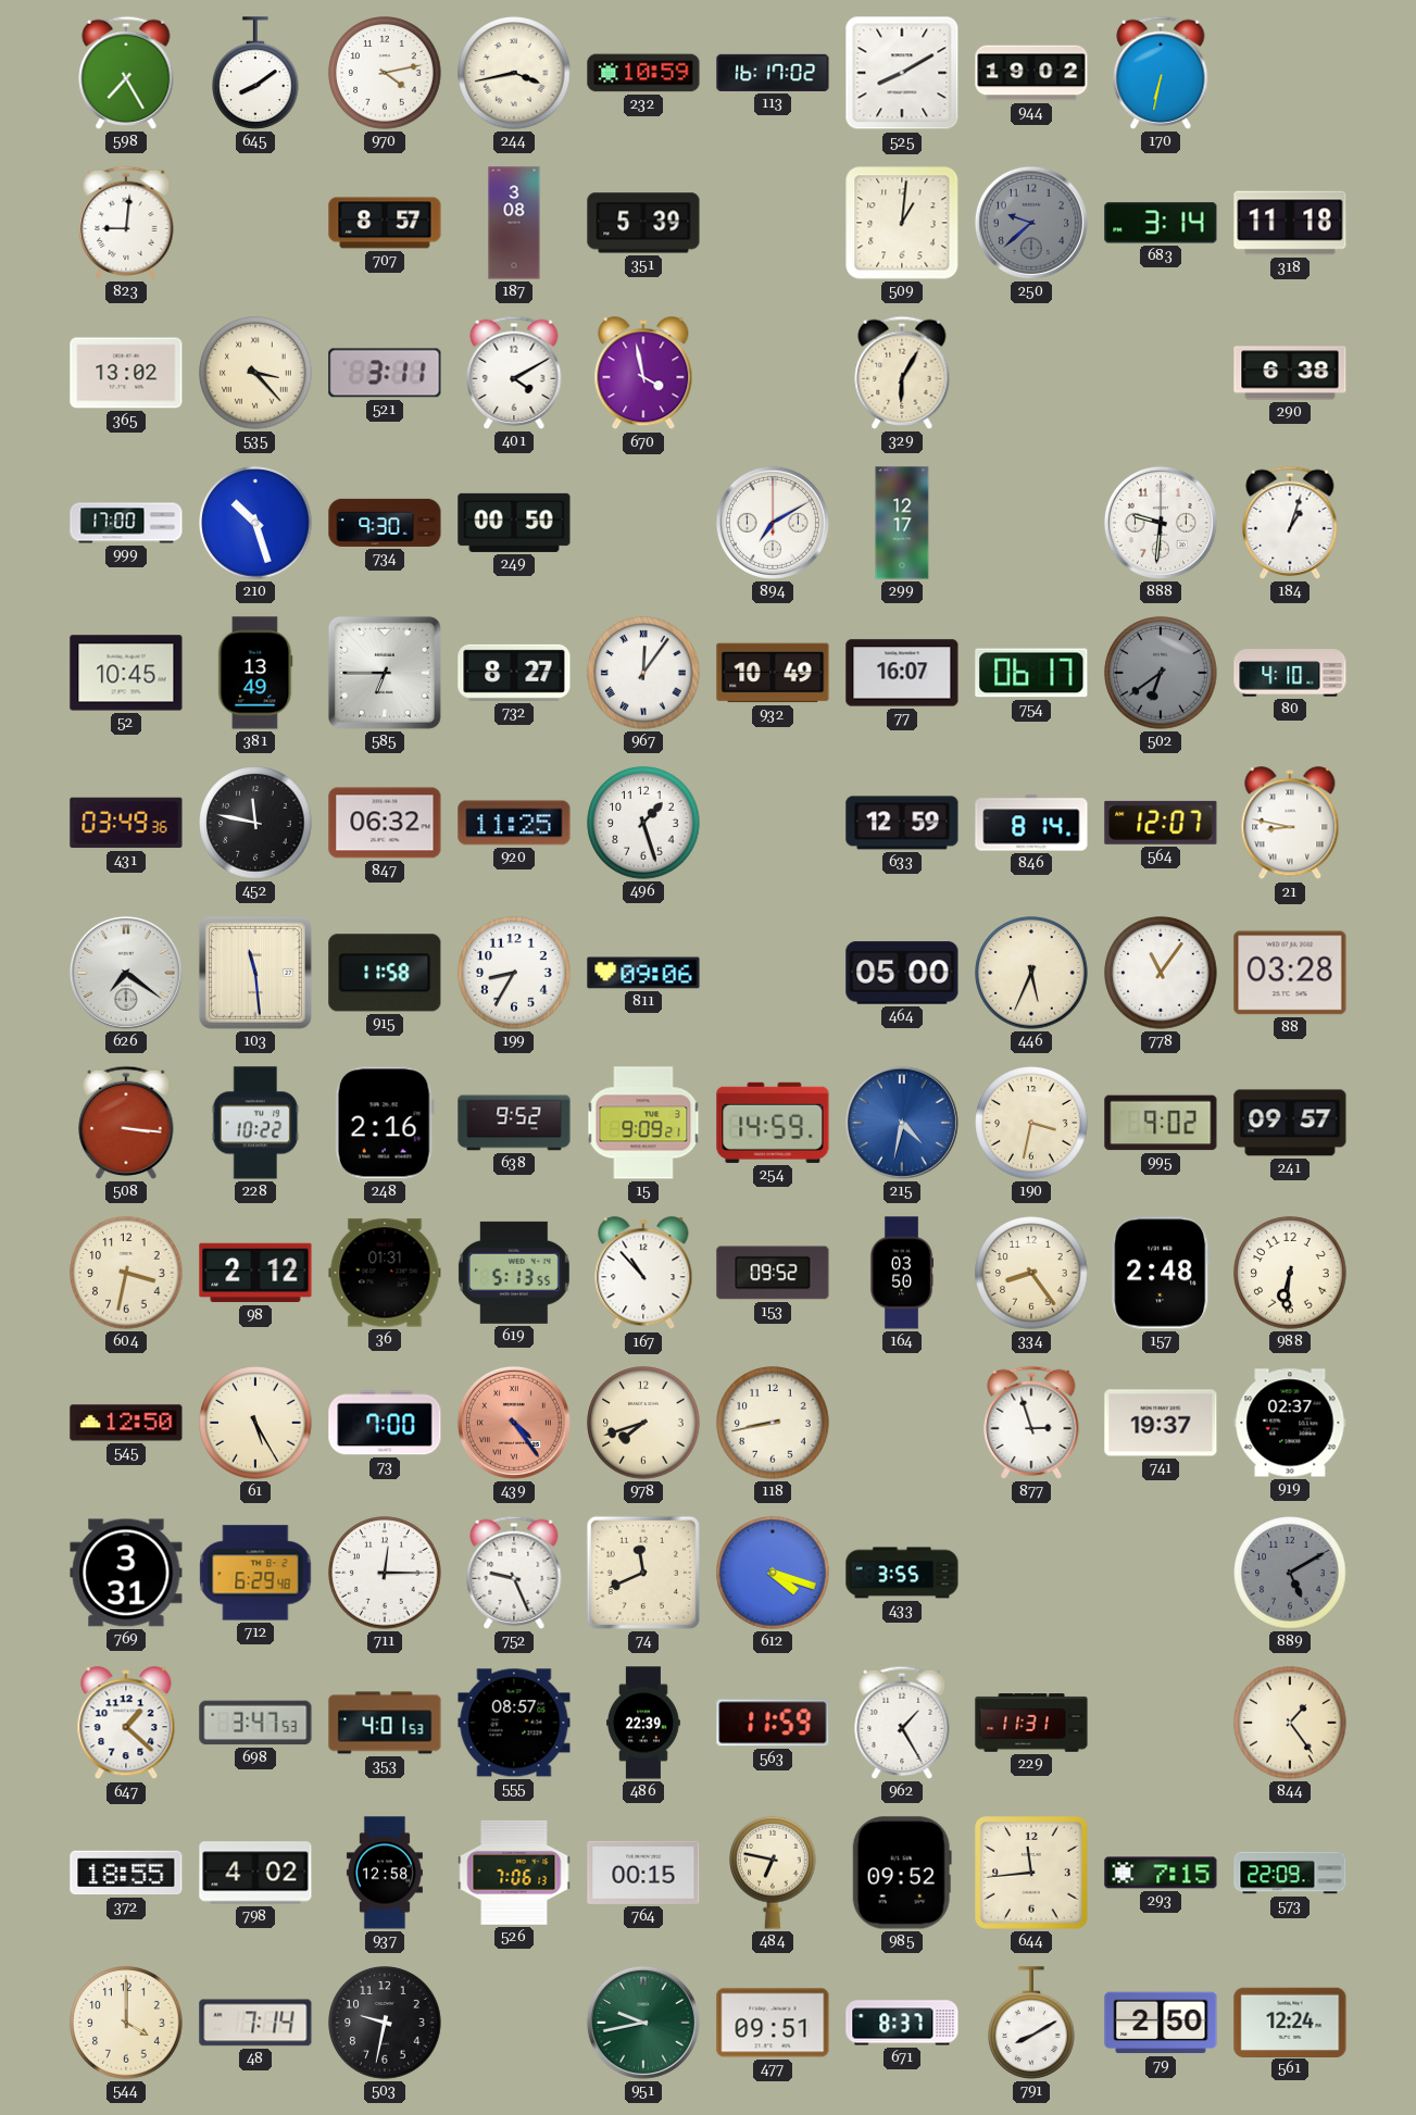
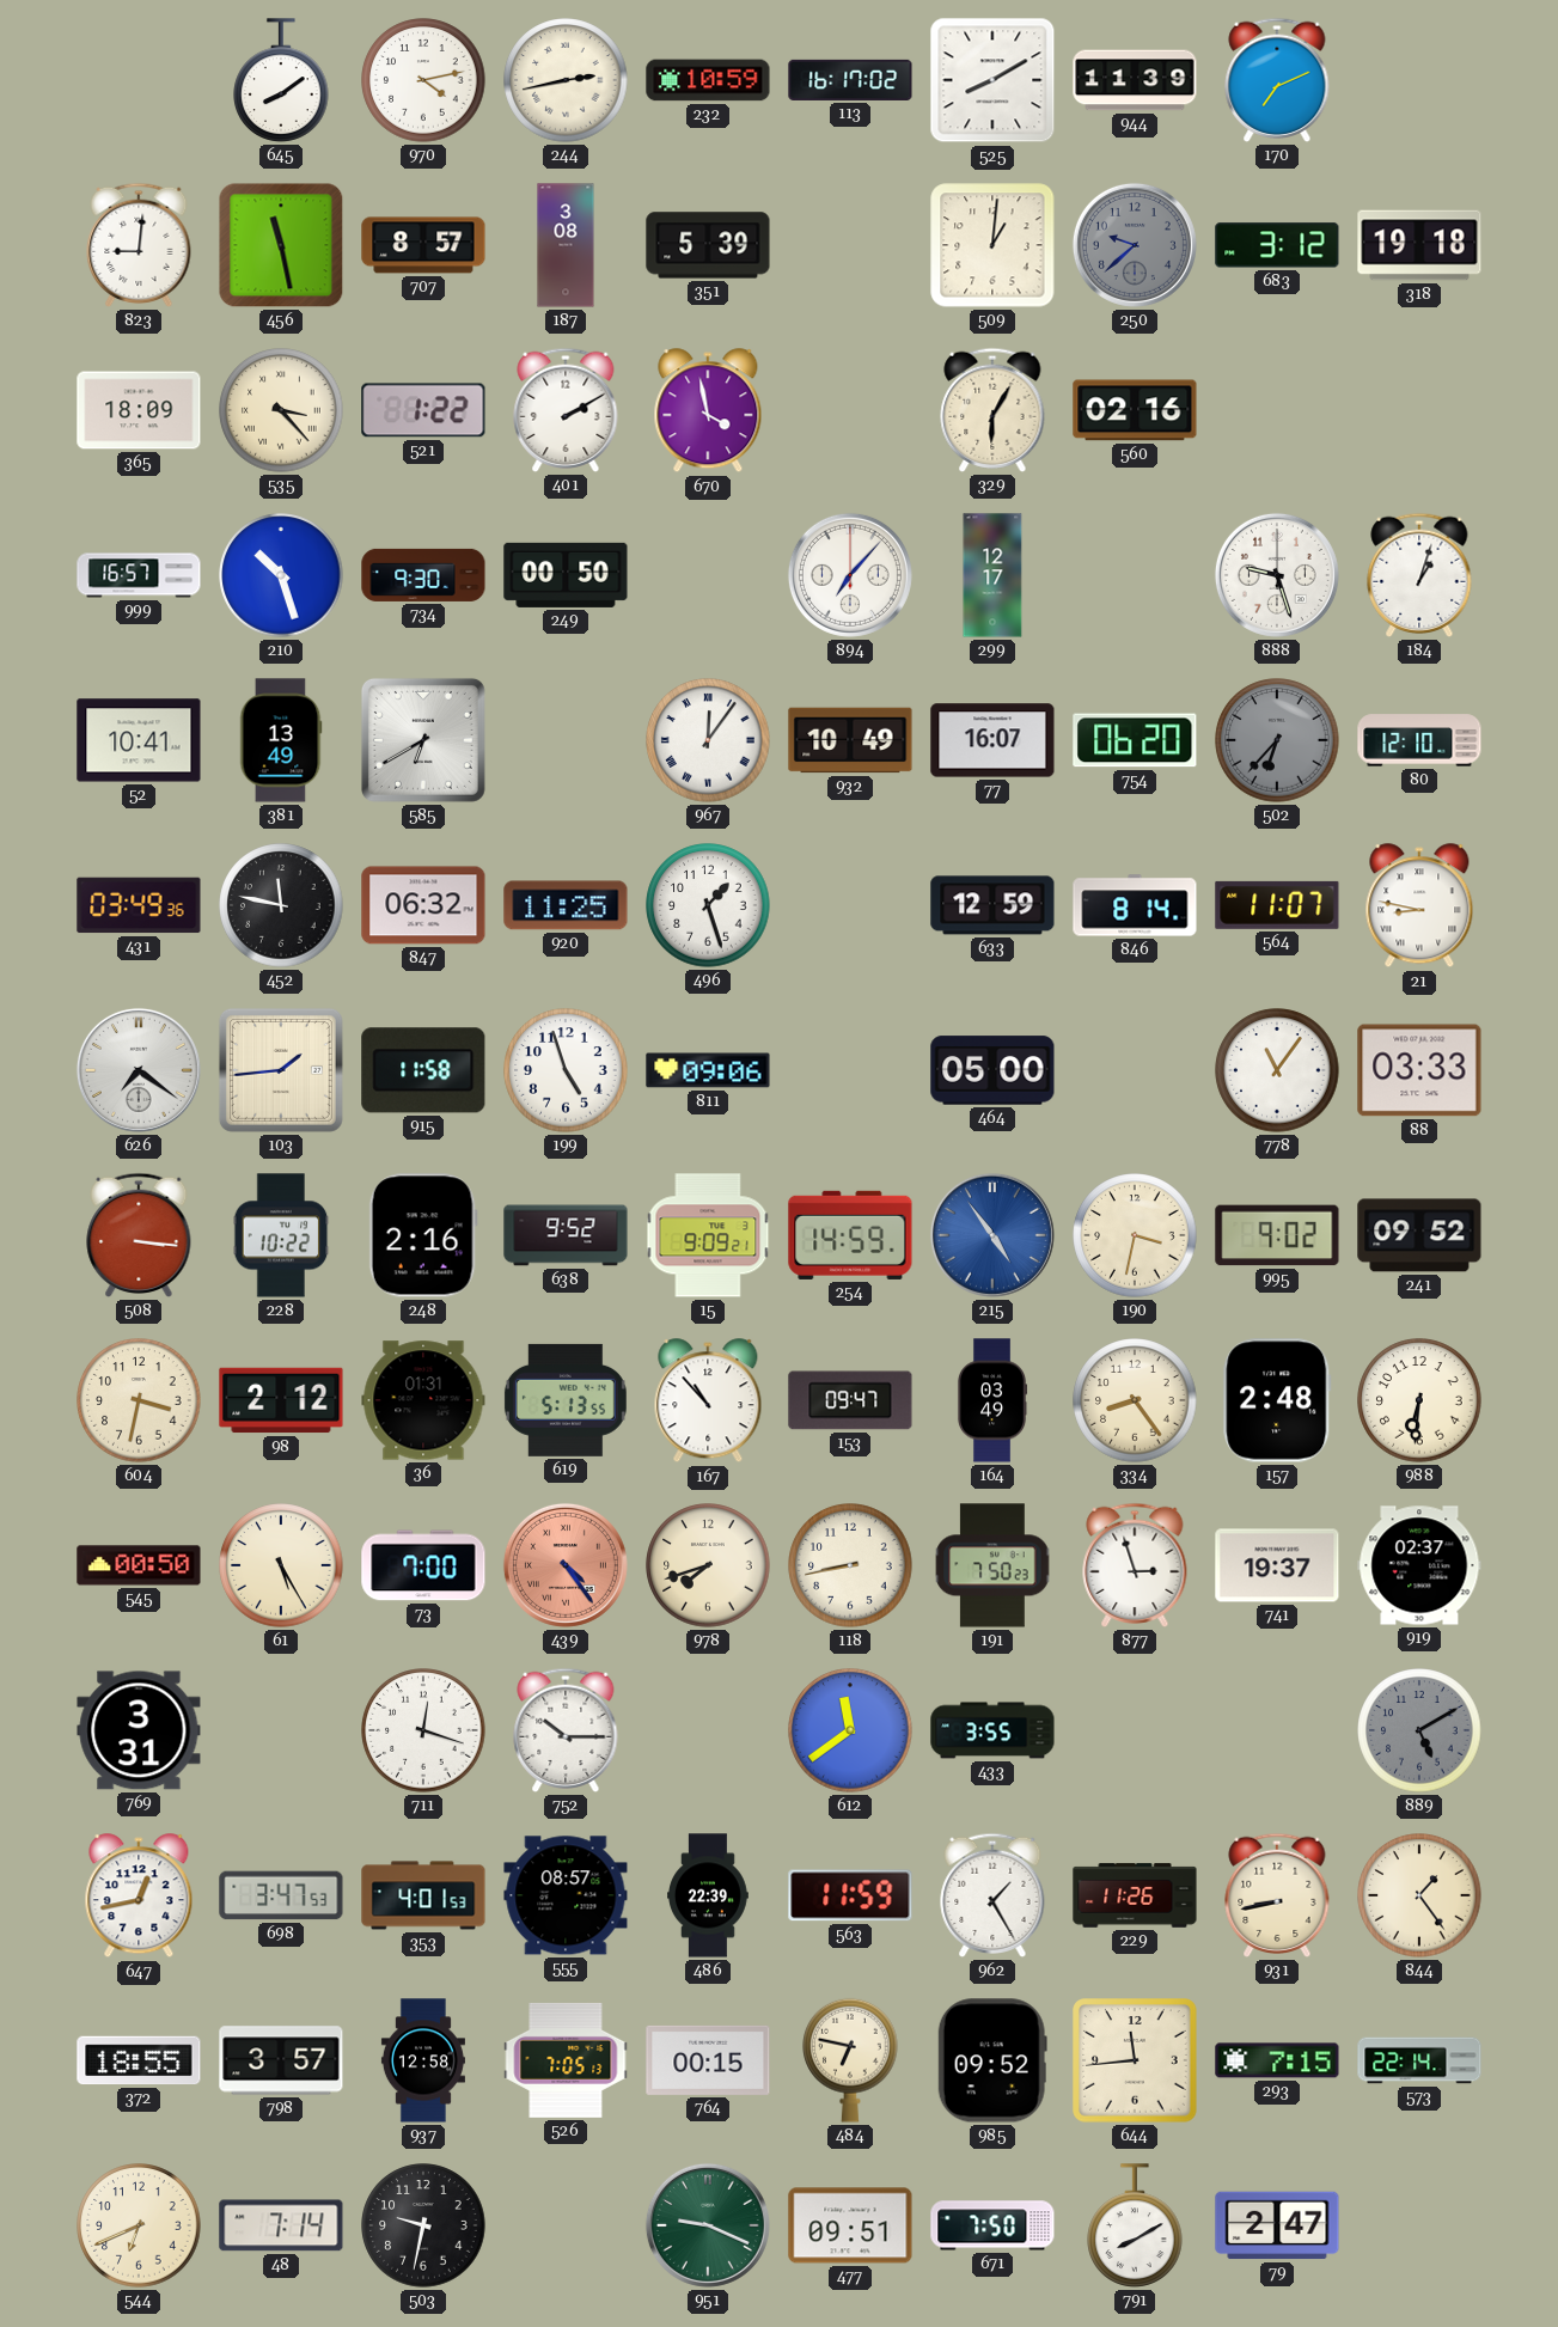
598: 7:25 -> none (126, 73)
244: 3:43 -> 2:43 (566, 80)
944: 19:02 -> 11:39 (1135, 80)
170: 6:32 -> 7:11 (1277, 80)
456: none -> 11:28 (281, 245)
683: 3:14 -> 3:12 (1277, 245)
318: 11:18 -> 19:18 (1419, 245)
365: 13:02 -> 18:09 (139, 410)
521: 3:11 -> 1:22 (423, 410)
401: 4:10 -> 2:10 (566, 410)
560: none -> 02:16 (1135, 410)
290: 6:38 -> none (1290, 373)
999: 17:00 -> 16:57 (139, 575)
894: 7:10 -> 7:07 (850, 575)
888: 9:31 -> 9:27 (1277, 575)
52: 10:45 -> 10:41 (139, 740)
585: 6:45 -> 6:40 (423, 740)
732: 8:27 -> none (514, 673)
754: 06:17 -> 06:20 (1135, 740)
502: 6:39 -> 6:37 (1277, 740)
80: 4:10 -> 12:10 (1419, 740)
564: 12:07 -> 11:07 (1277, 905)
103: 11:29 -> 1:44 (281, 1070)
199: 8:35 -> 4:57 (566, 1070)
446: 5:34 -> none (1031, 973)
88: 03:28 -> 03:33 (1419, 1070)
215: 4:32 -> 4:54 (992, 1235)
241: 09:57 -> 09:52 (1419, 1235)
153: 09:52 -> 09:47 (850, 1400)
164: 03:50 -> 03:49 (992, 1400)
545: 12:50 -> 00:50 (139, 1565)
191: none -> 7:50 (992, 1565)
712: 6:29 -> none (255, 1573)
711: 12:15 -> 12:18 (423, 1730)
752: 9:26 -> 10:15 (566, 1730)
74: 11:41 -> none (643, 1573)
612: 4:18 -> 11:39 (850, 1730)
647: 1:22 -> 12:43 (139, 1897)
229: 11:31 -> 11:26 (1135, 1895)
931: none -> 8:43 (1277, 1895)
798: 4:02 -> 3:57 (281, 2060)
526: 7:06 -> 7:05 (566, 2060)
573: 22:09 -> 22:14 (1419, 2060)
544: 4:00 -> 6:41 (139, 2225)
951: 9:43 -> 9:19 (708, 2225)
671: 8:37 -> 7:50 (992, 2225)
79: 2:50 -> 2:47 (1277, 2225)
561: 12:24 -> none (1290, 2022)
